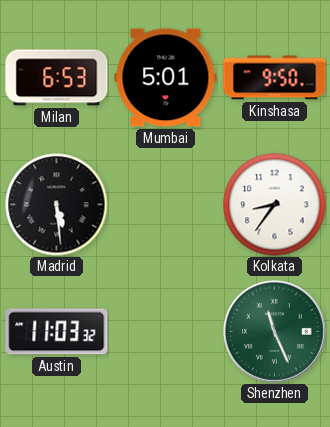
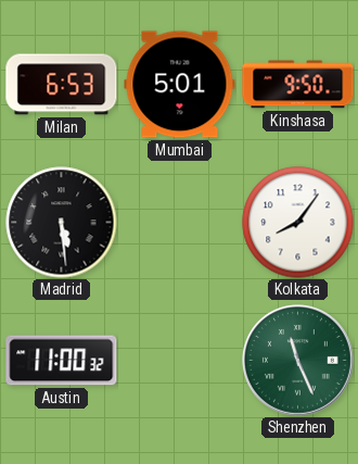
Kolkata: 8:36 -> 8:06 (298, 223)
Austin: 11:03 -> 11:00 (62, 361)
